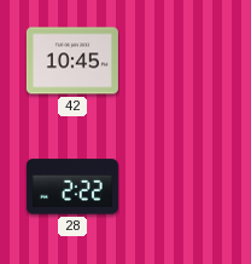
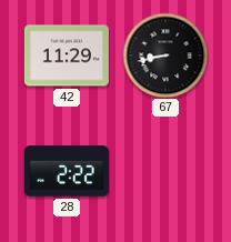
42: 10:45 -> 11:29 (67, 56)
67: none -> 8:43 (165, 56)
